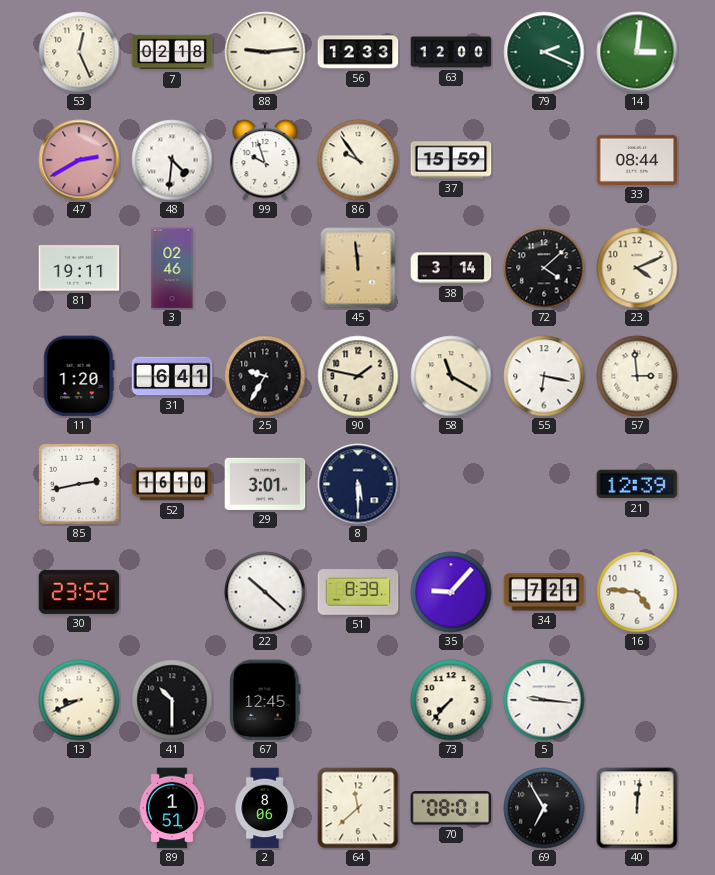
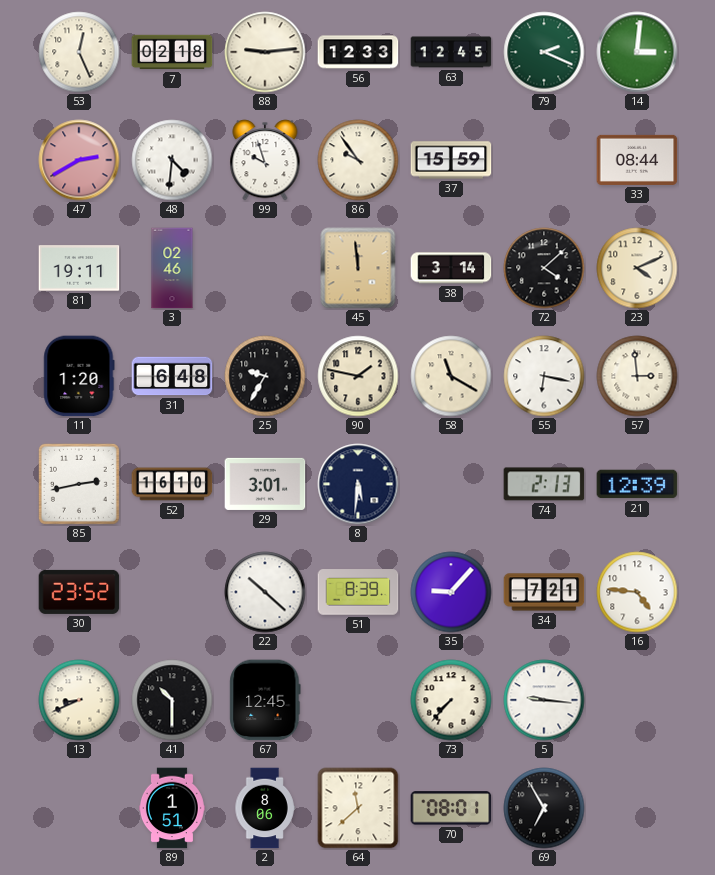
63: 12:00 -> 12:45 (451, 52)
31: 6:41 -> 6:48 (172, 376)
8: 5:30 -> 5:31 (358, 484)
74: none -> 2:13 (544, 484)
40: 12:01 -> none (637, 808)
